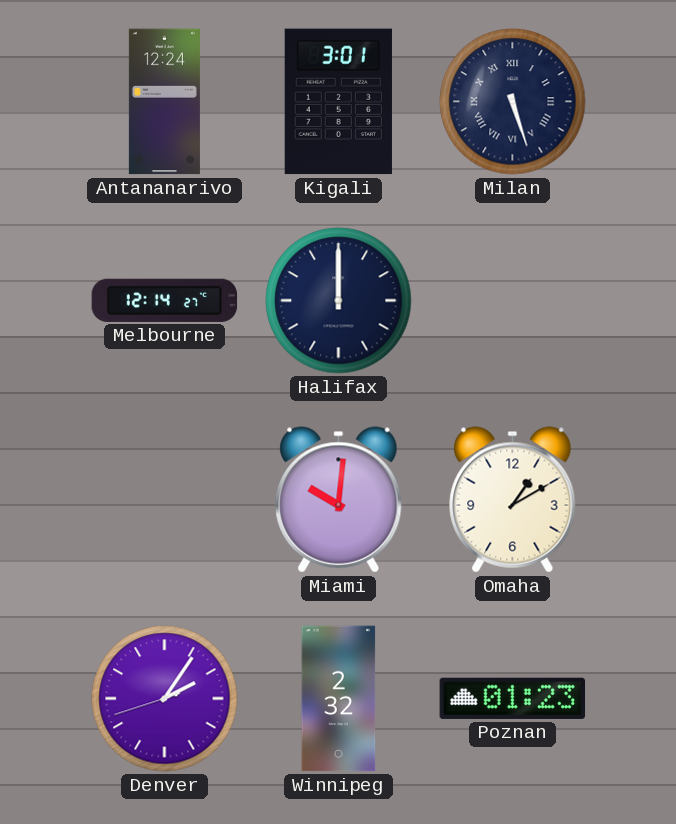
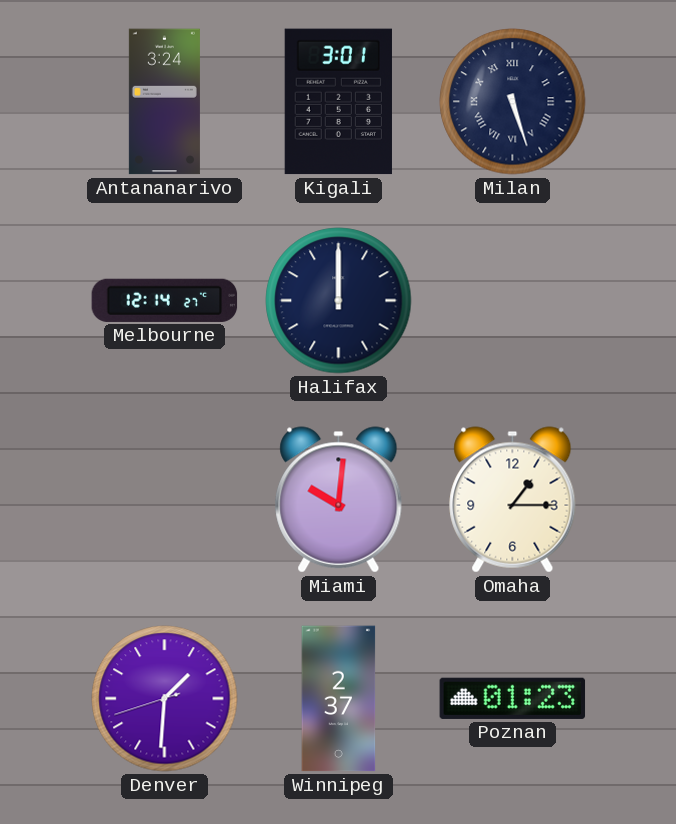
Antananarivo: 12:24 -> 3:24 (164, 102)
Omaha: 1:10 -> 1:15 (513, 500)
Denver: 2:05 -> 1:30 (165, 699)
Winnipeg: 2:32 -> 2:37 (339, 699)
